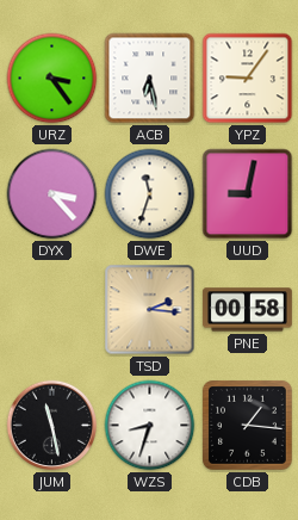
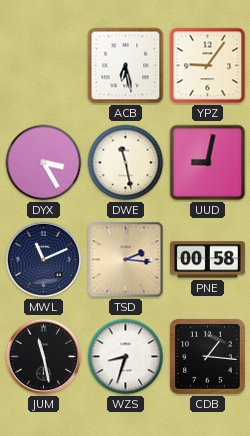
URZ: 3:24 -> none (52, 79)
DYX: 3:23 -> 3:25 (44, 163)
DWE: 11:33 -> 11:28 (126, 163)
MWL: none -> 11:11 (44, 260)
